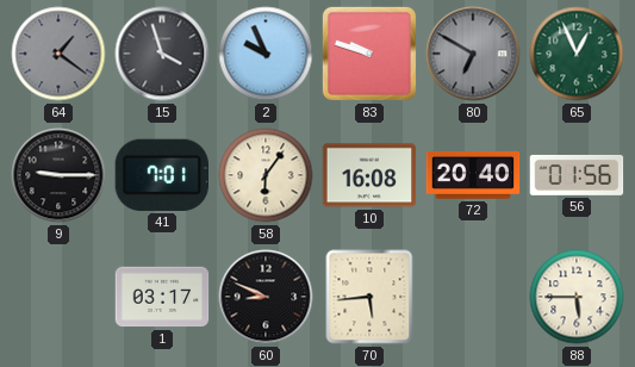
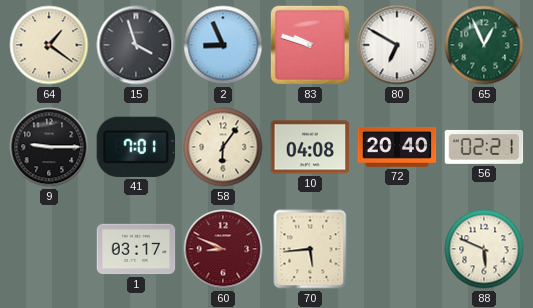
64 dial: grey -> cream (49, 45)
2: 9:56 -> 8:56 (223, 45)
80 dial: grey -> white (397, 45)
10: 16:08 -> 04:08 (310, 147)
56: 01:56 -> 02:21 (484, 147)
60 dial: black -> burgundy (223, 249)
88: 5:45 -> 5:49 (484, 249)
